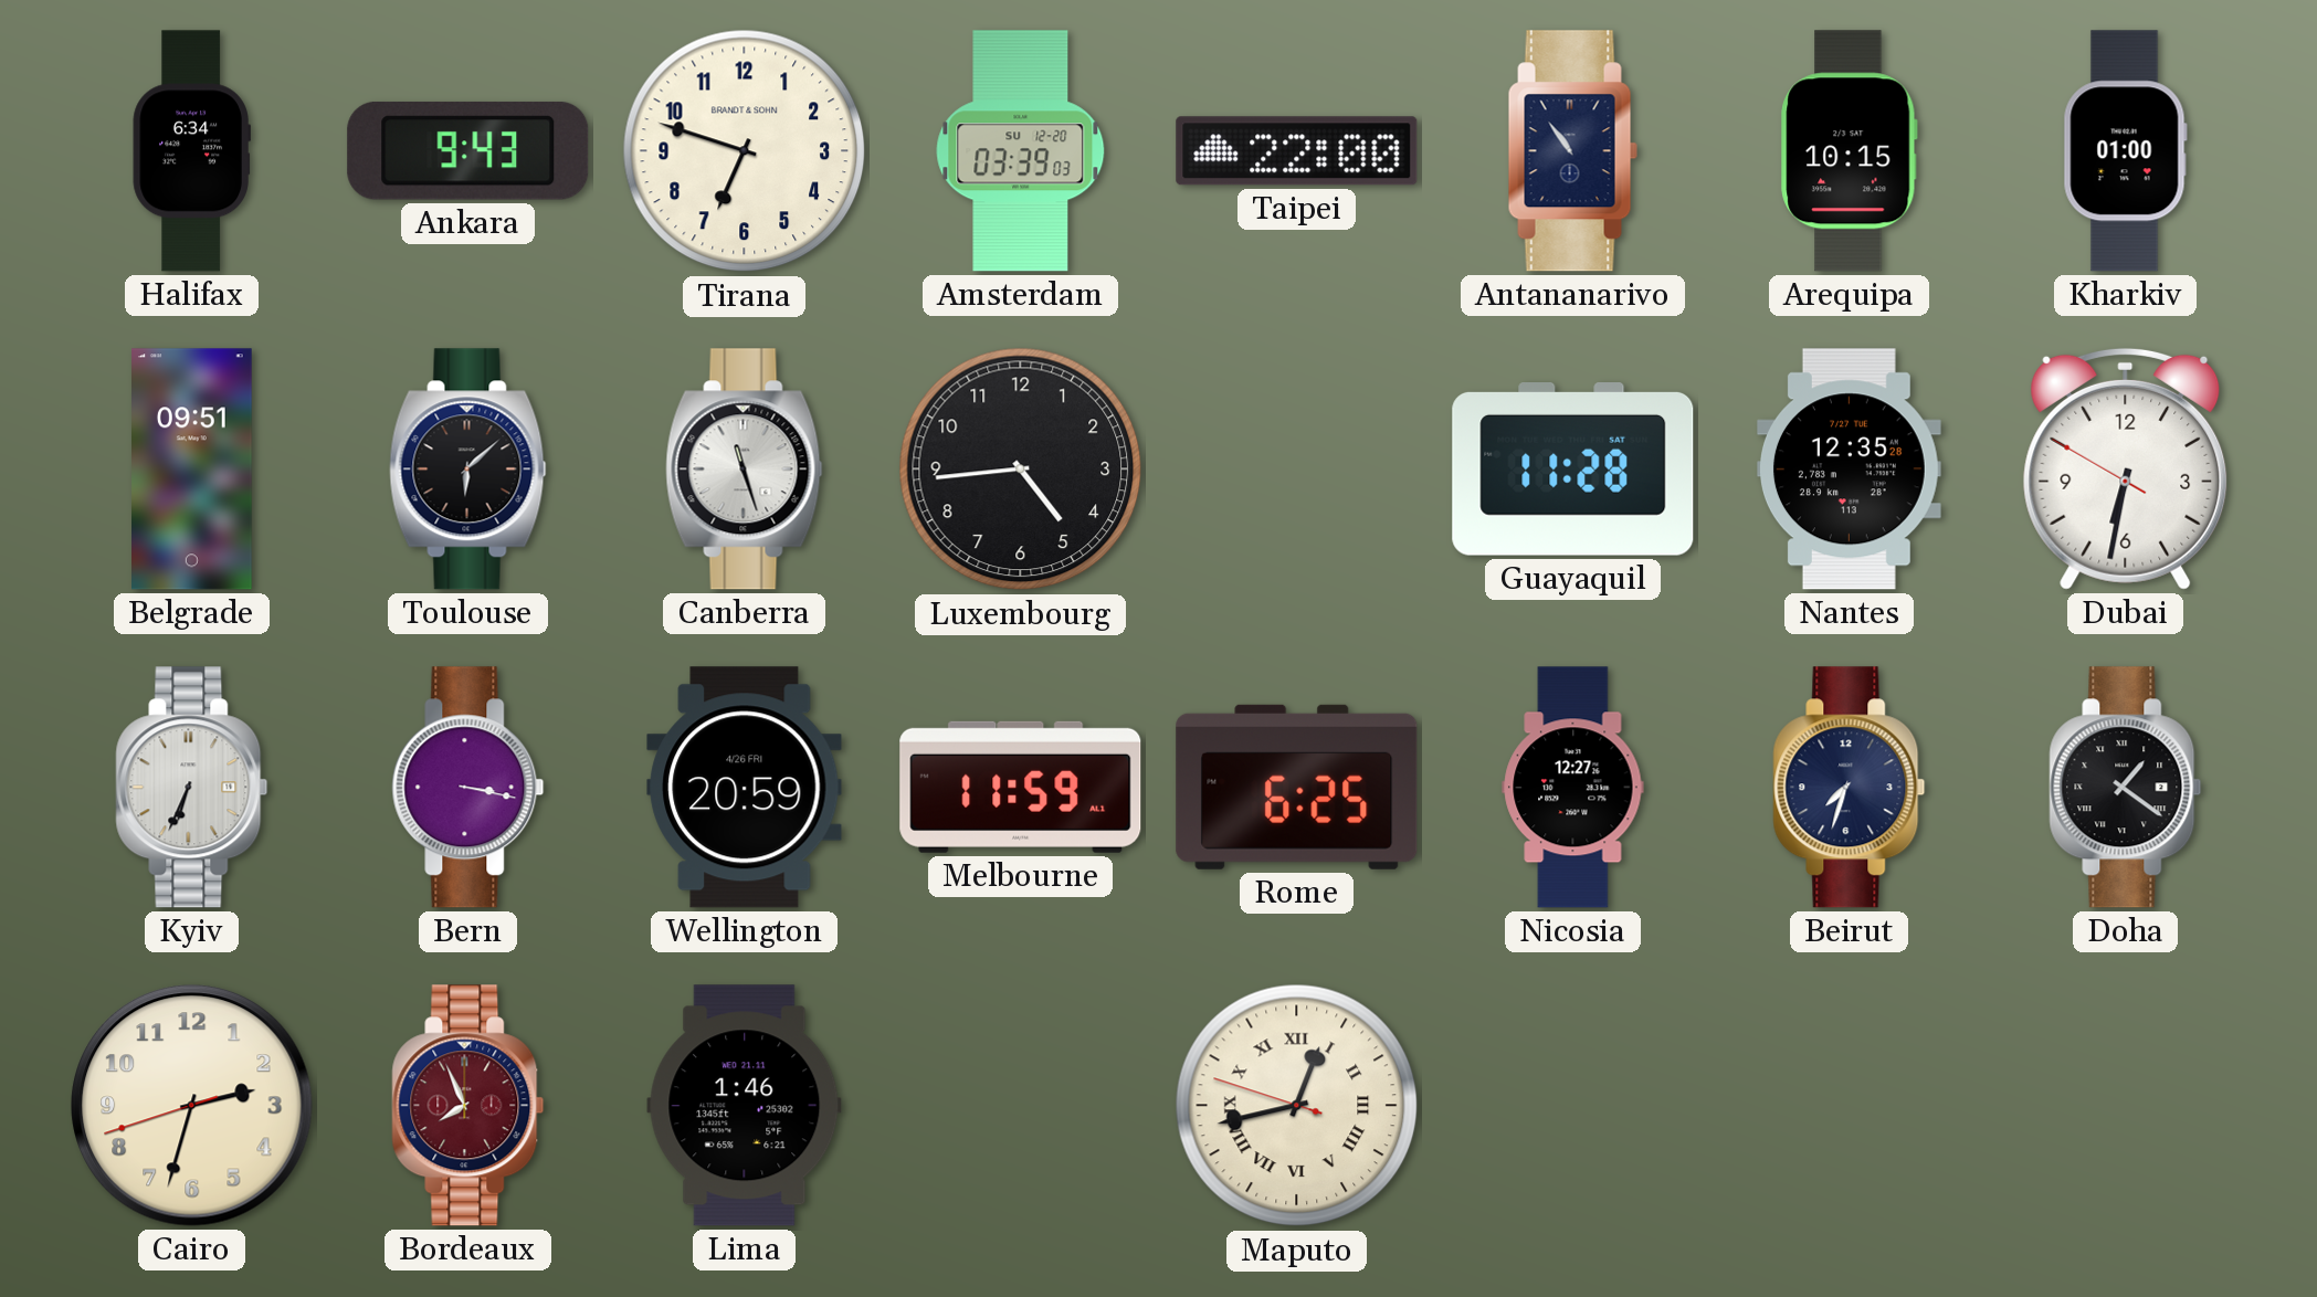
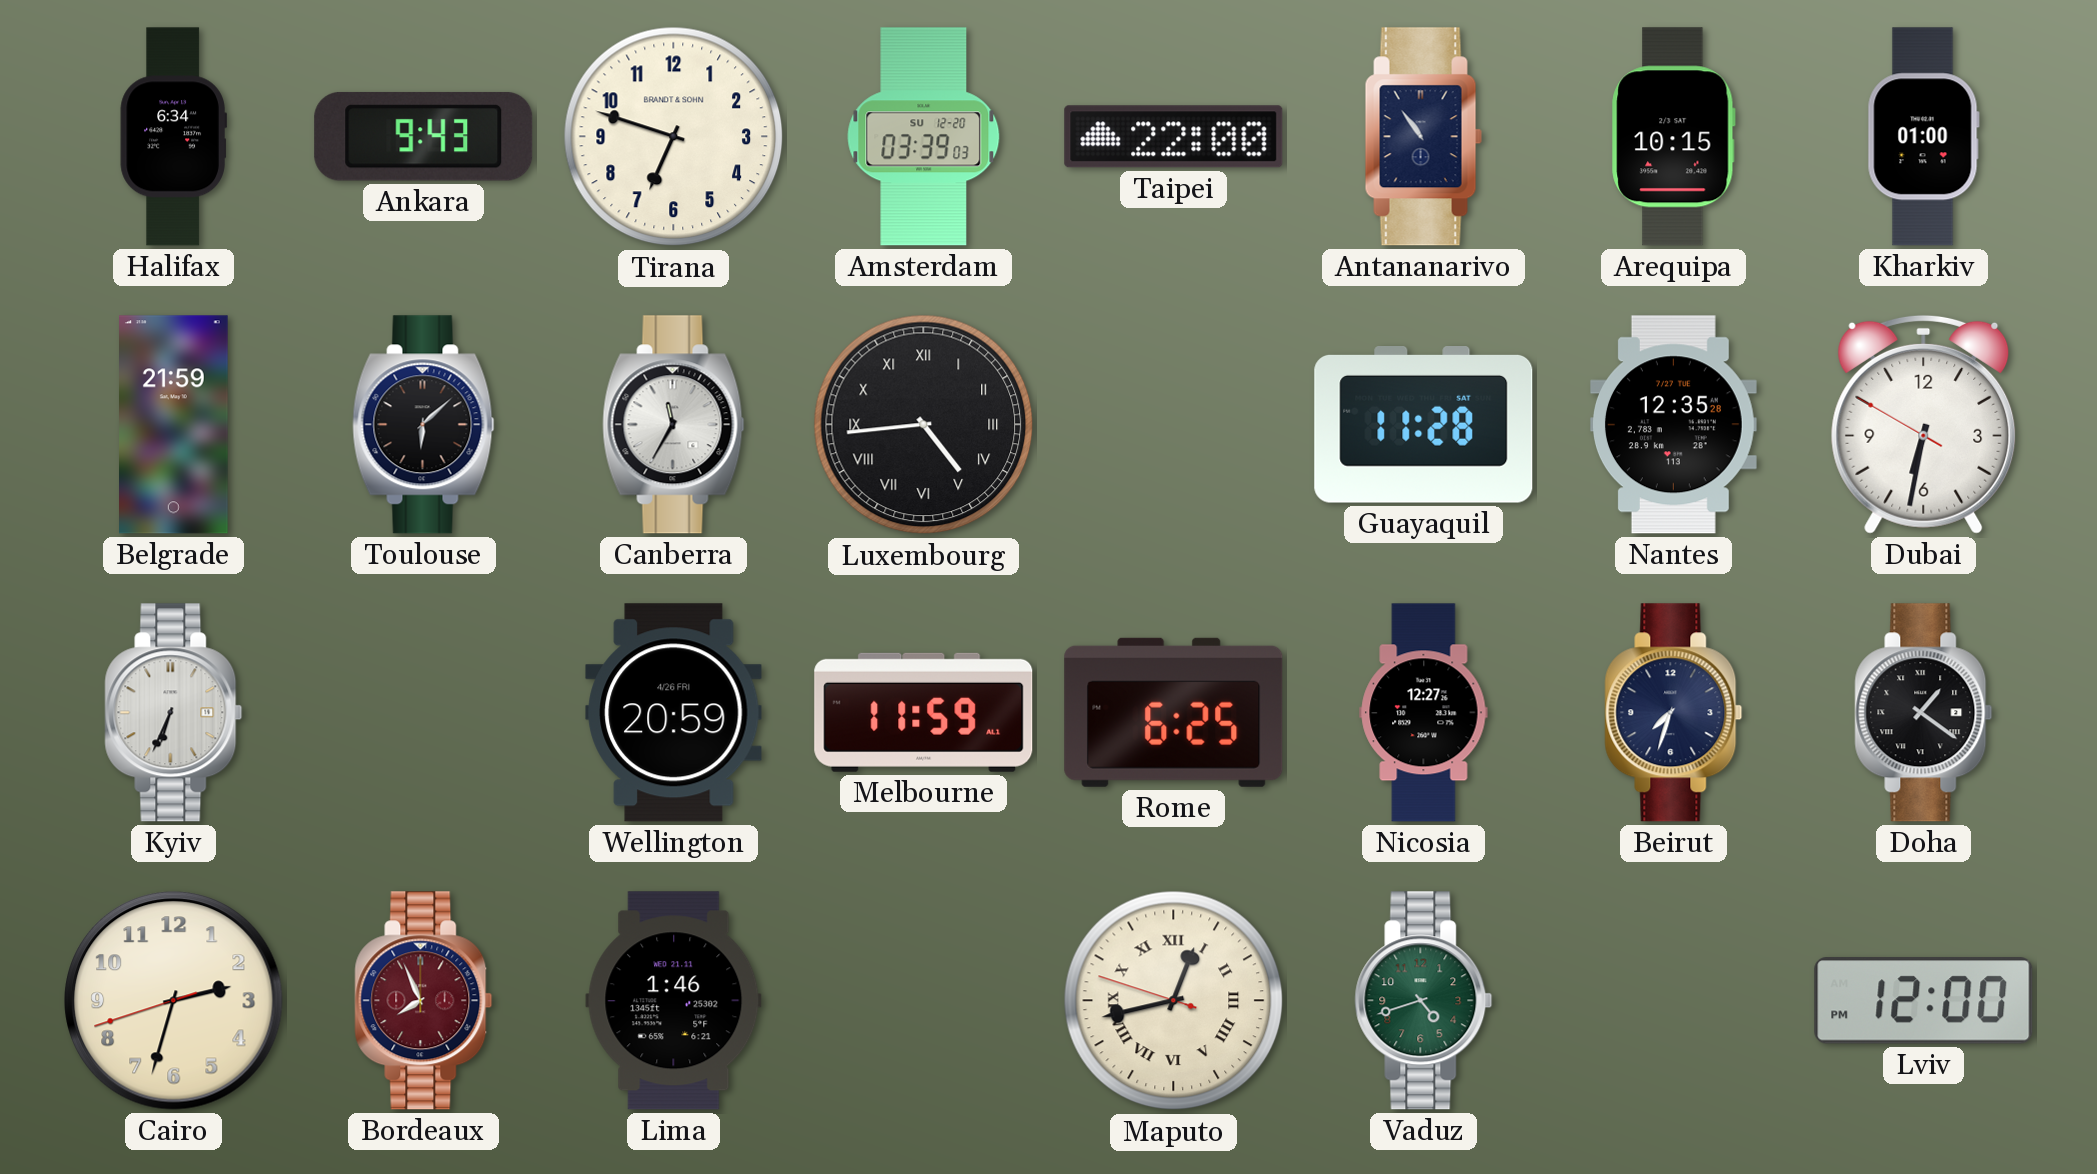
Belgrade: 09:51 -> 21:59 (174, 425)
Canberra: 11:27 -> 11:35 (674, 425)
Luxembourg numerals: Arabic -> Roman (924, 425)
Bern: 3:17 -> none (468, 788)
Vaduz: none -> 4:42 (1424, 1001)
Lviv: none -> 12:00 (1924, 1001)
